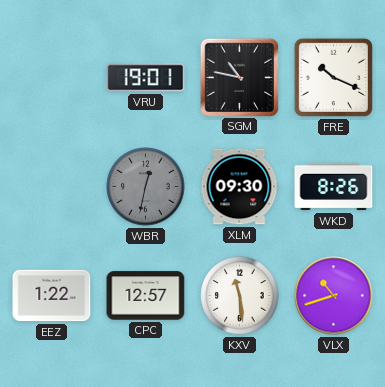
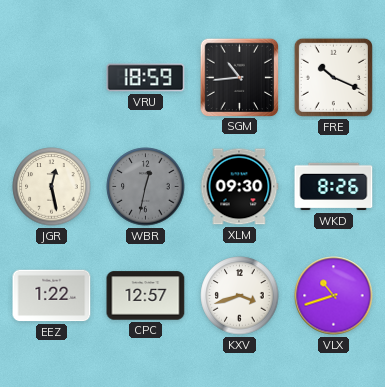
VRU: 19:01 -> 18:59 (146, 78)
SGM: 10:47 -> 10:44 (240, 77)
JGR: none -> 12:28 (52, 187)
KXV: 11:29 -> 3:42 (240, 296)
